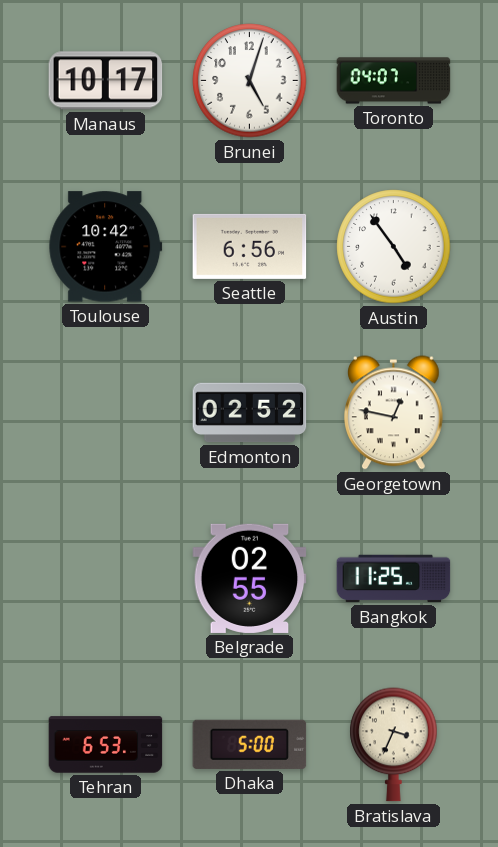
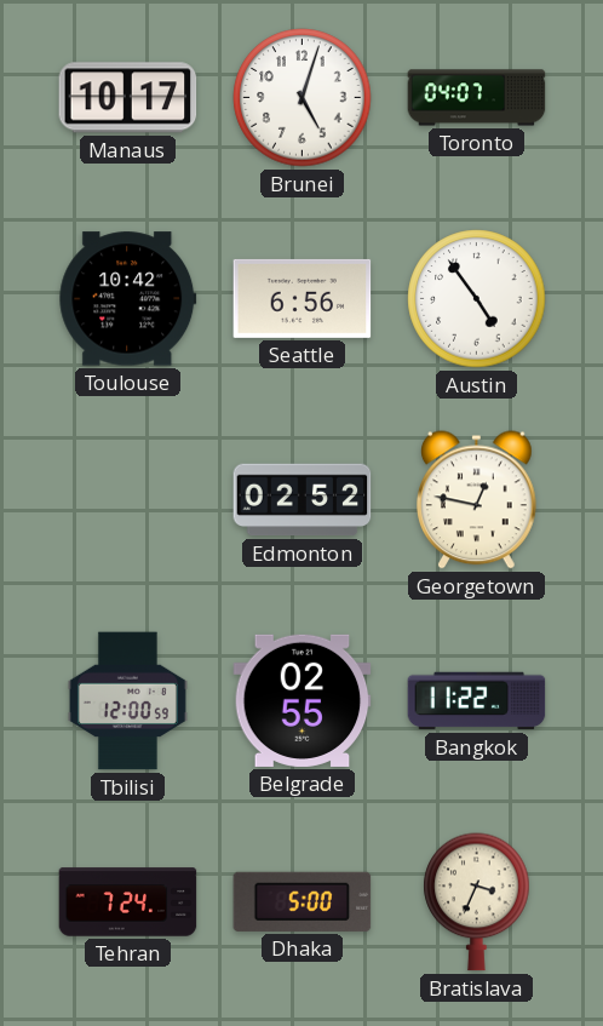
Tbilisi: none -> 12:00 (127, 701)
Bangkok: 11:25 -> 11:22 (477, 701)
Tehran: 6:53 -> 7:24 (128, 902)
